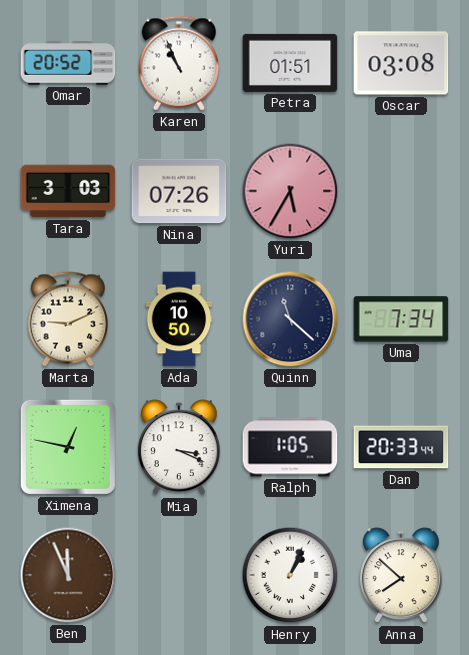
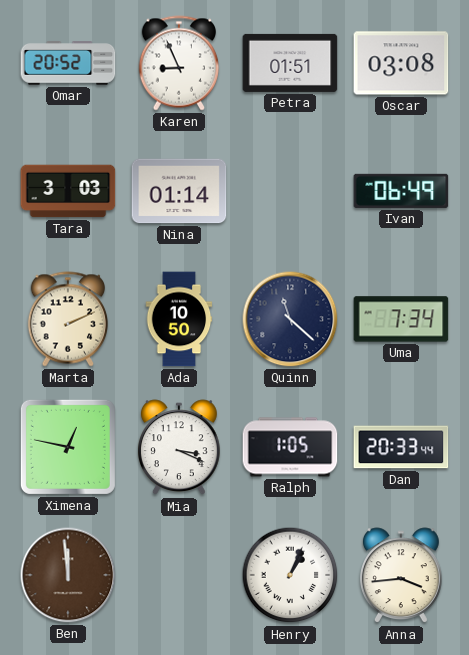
Karen: 10:56 -> 8:56 (178, 63)
Nina: 07:26 -> 01:14 (179, 191)
Yuri: 5:35 -> none (290, 191)
Ivan: none -> 06:49 (401, 191)
Marta: 9:11 -> 2:11 (67, 319)
Ben: 11:56 -> 11:59 (68, 575)
Anna: 7:52 -> 3:44 (401, 576)
